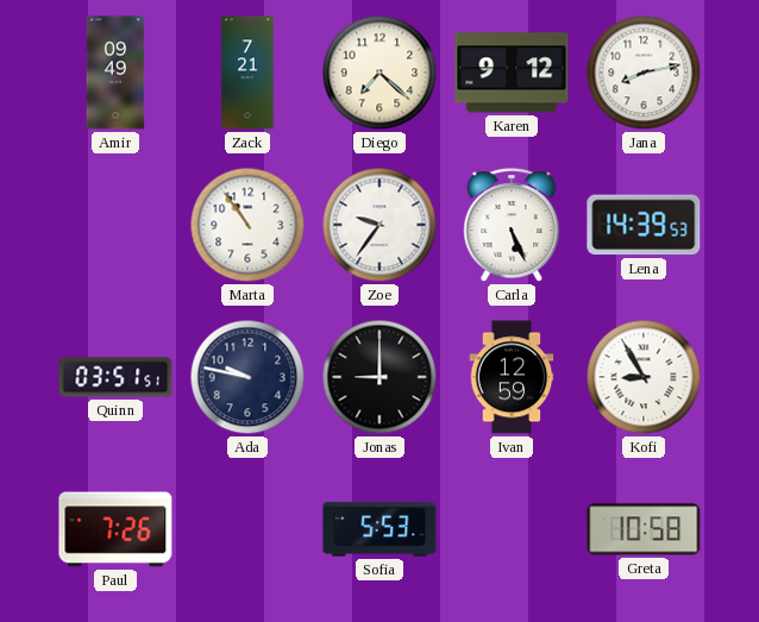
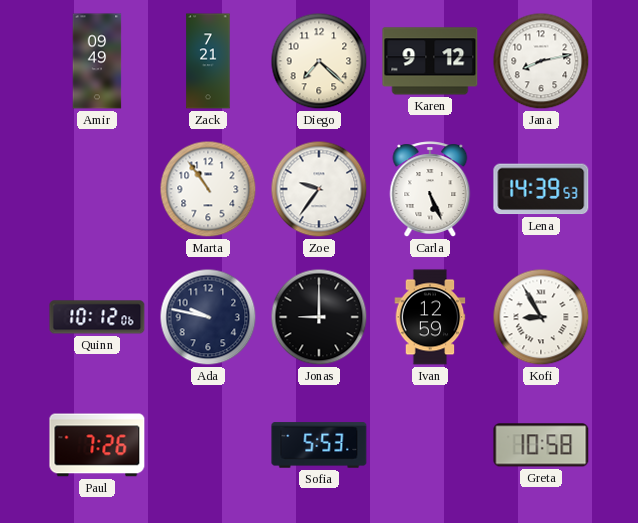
Quinn: 03:51 -> 10:12 (97, 317)
